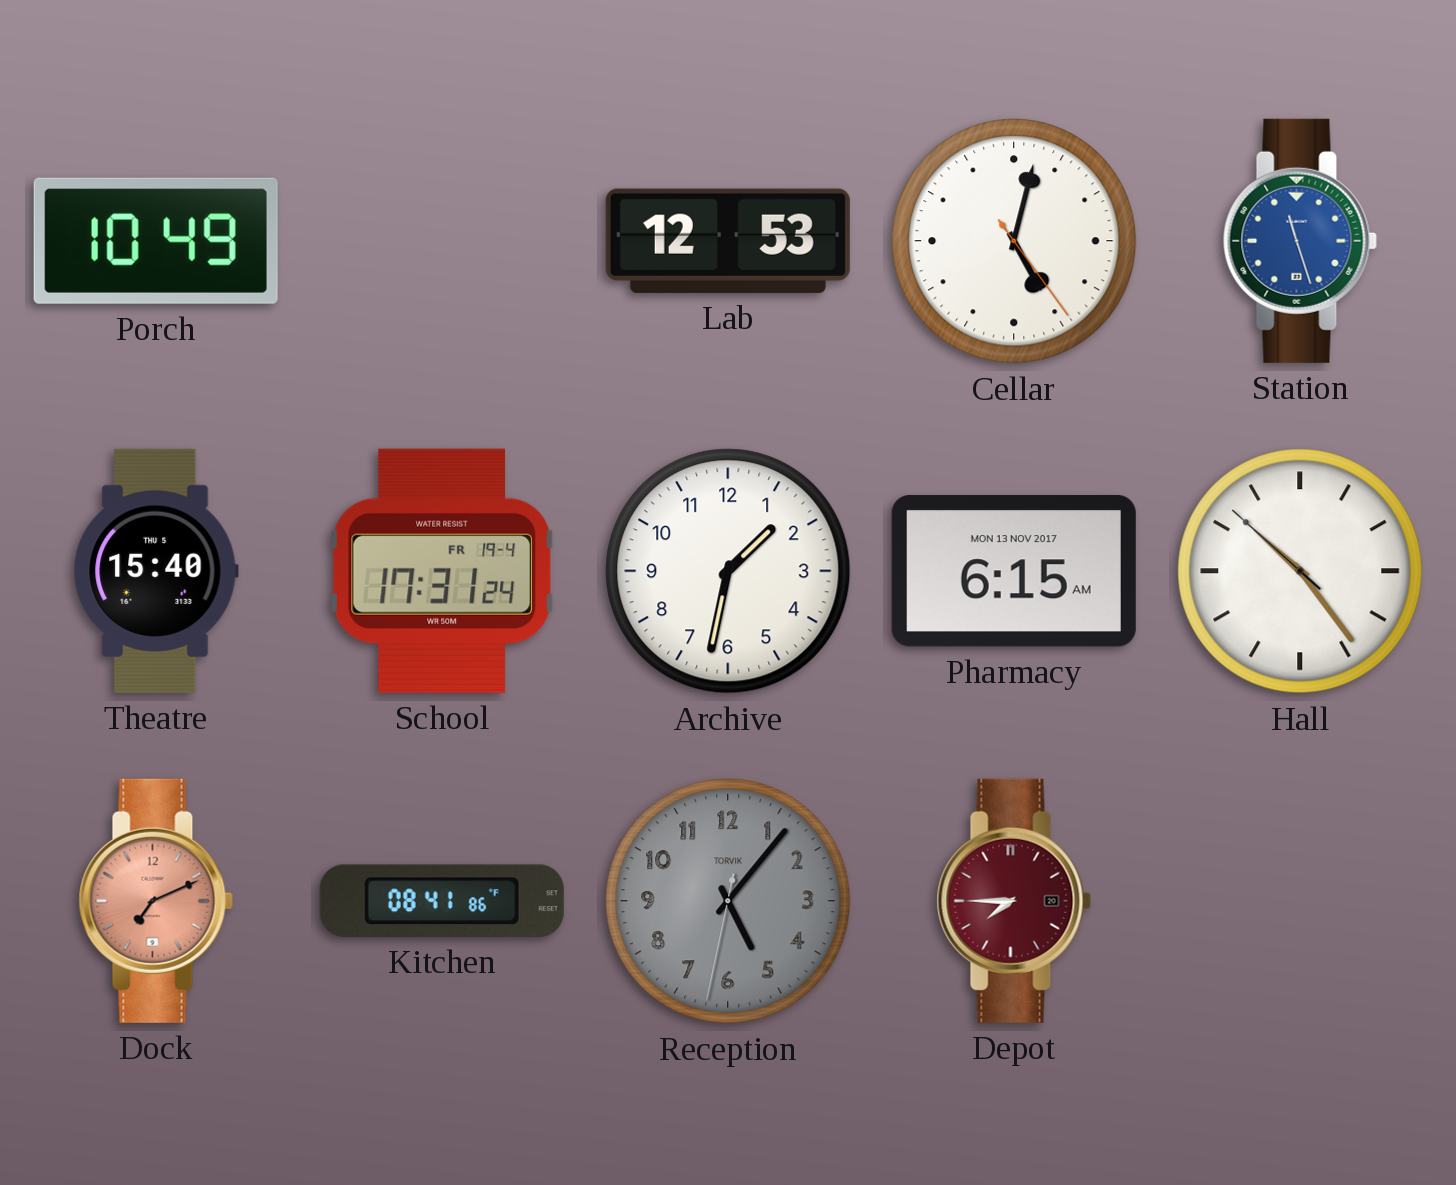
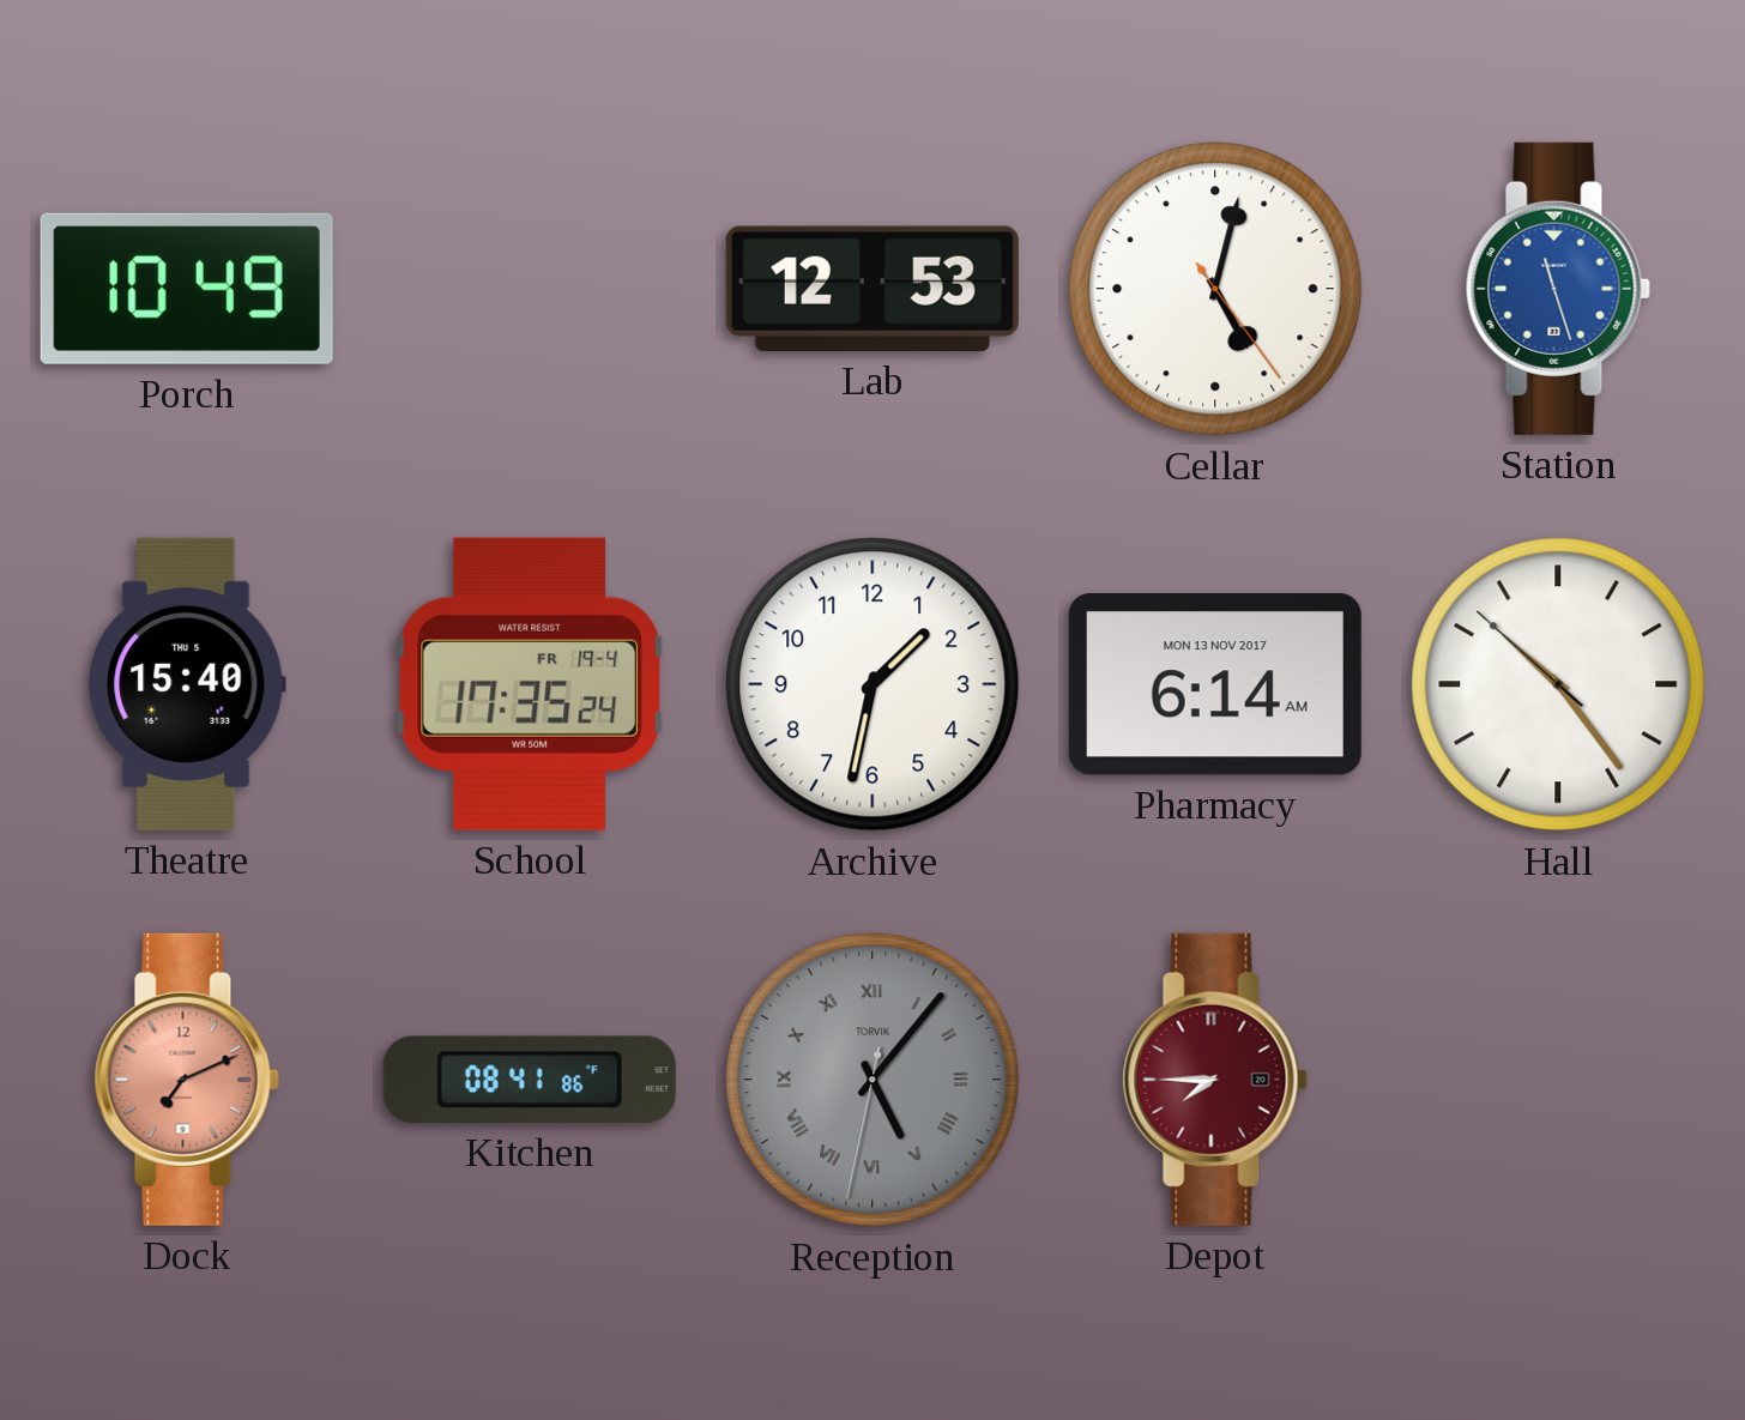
School: 17:31 -> 17:35 (530, 684)
Pharmacy: 6:15 -> 6:14 (1215, 684)
Reception numerals: Arabic -> Roman (872, 1080)
